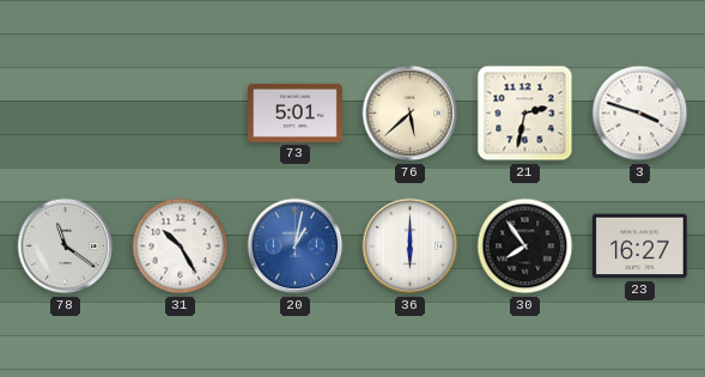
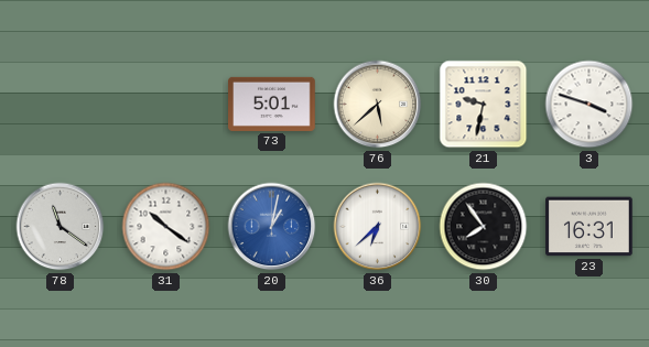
21: 2:32 -> 9:32 (484, 105)
31: 10:25 -> 10:21 (166, 227)
36: 6:00 -> 6:38 (378, 227)
23: 16:27 -> 16:31 (589, 227)
